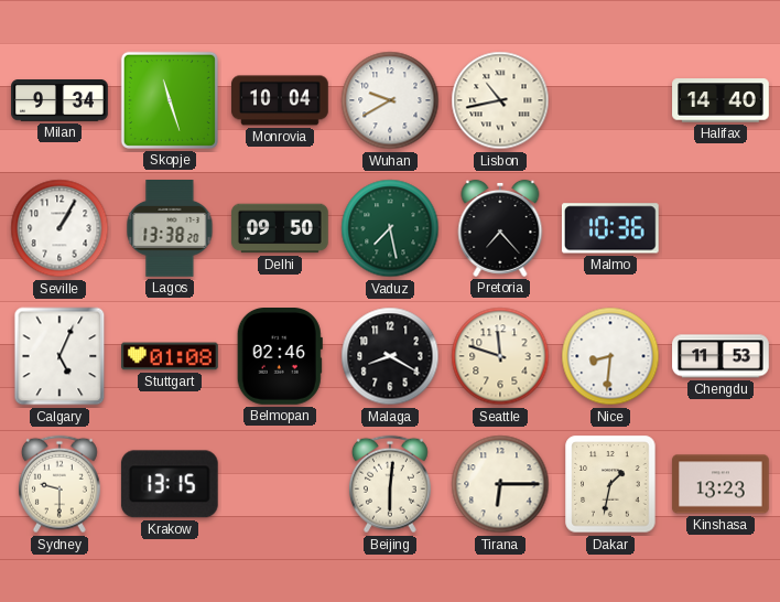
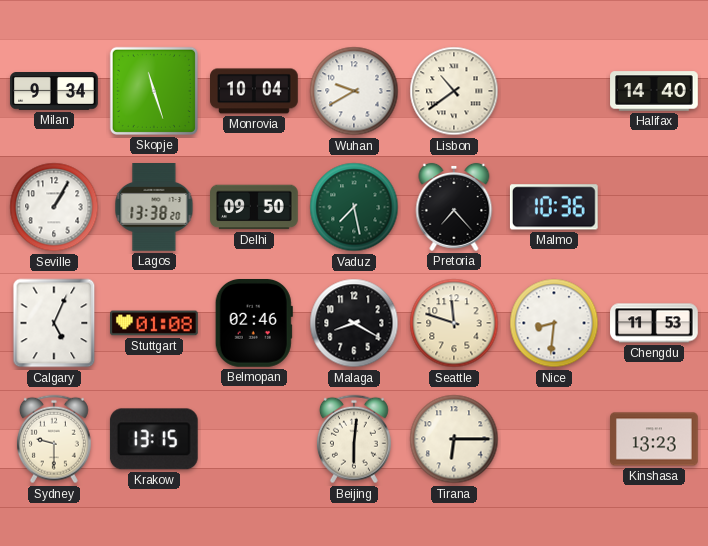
Lisbon: 10:43 -> 10:39 (454, 91)
Dakar: 1:32 -> none (610, 484)
